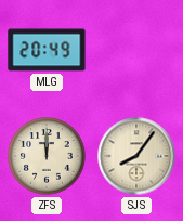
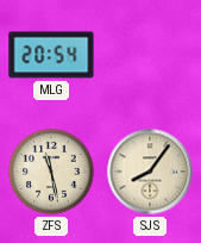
MLG: 20:49 -> 20:54 (51, 55)
ZFS: 12:00 -> 11:28 (51, 172)
